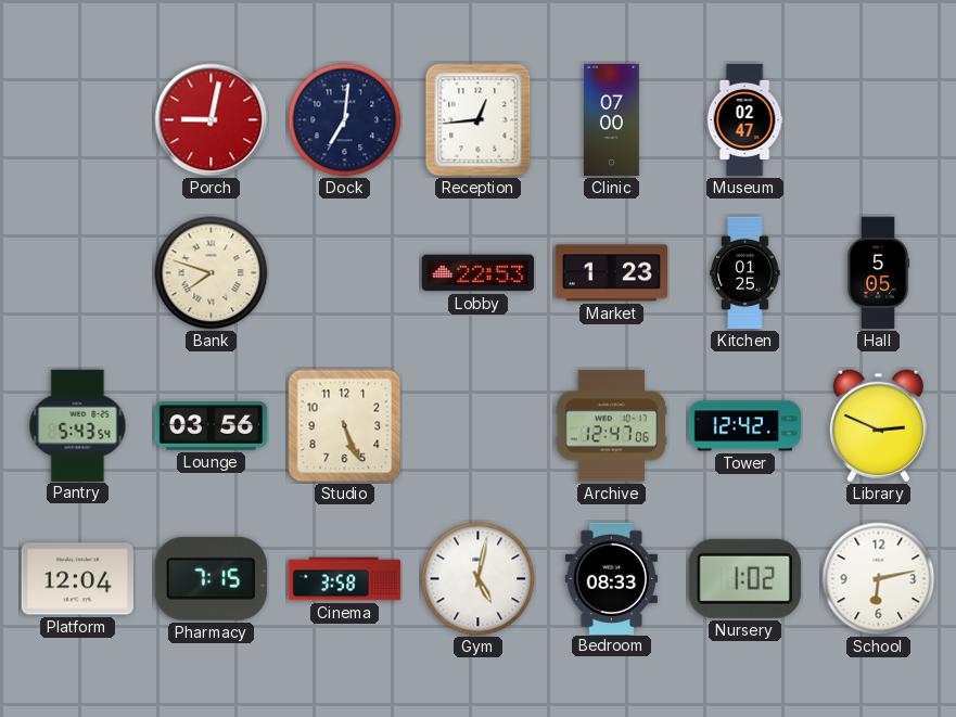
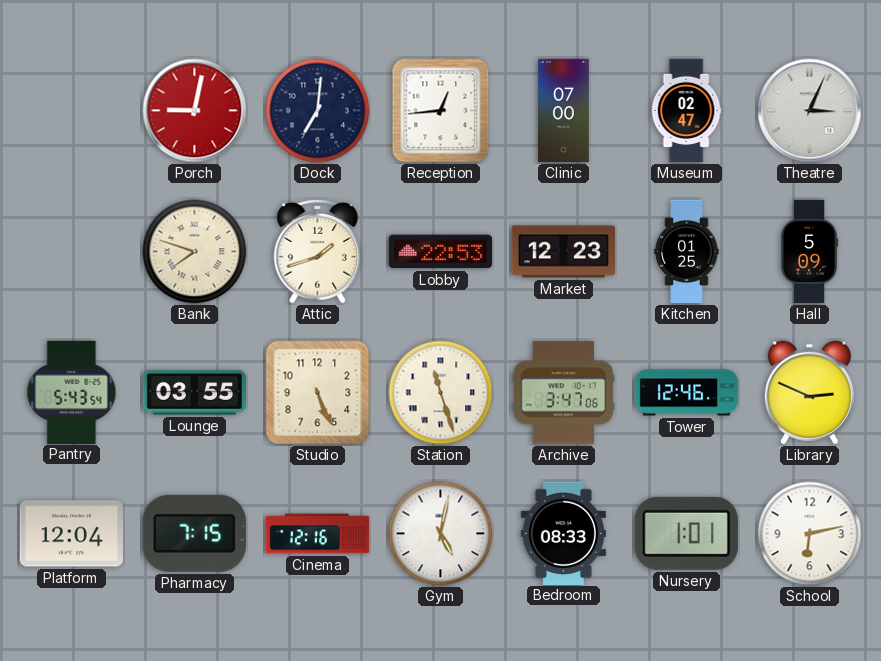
Theatre: none -> 3:04 (810, 111)
Attic: none -> 1:42 (318, 252)
Market: 1:23 -> 12:23 (564, 252)
Hall: 5:05 -> 5:09 (810, 252)
Lounge: 03:56 -> 03:55 (195, 393)
Station: none -> 11:27 (441, 393)
Archive: 12:47 -> 3:47 (563, 393)
Tower: 12:42 -> 12:46 (687, 393)
Cinema: 3:58 -> 12:16 (318, 534)
Nursery: 1:02 -> 1:01 (686, 533)
